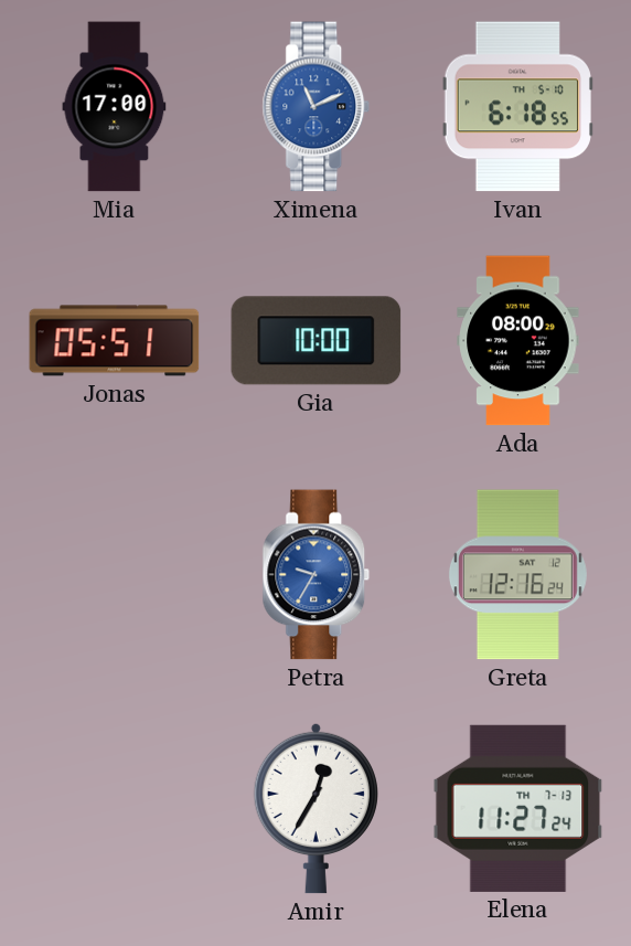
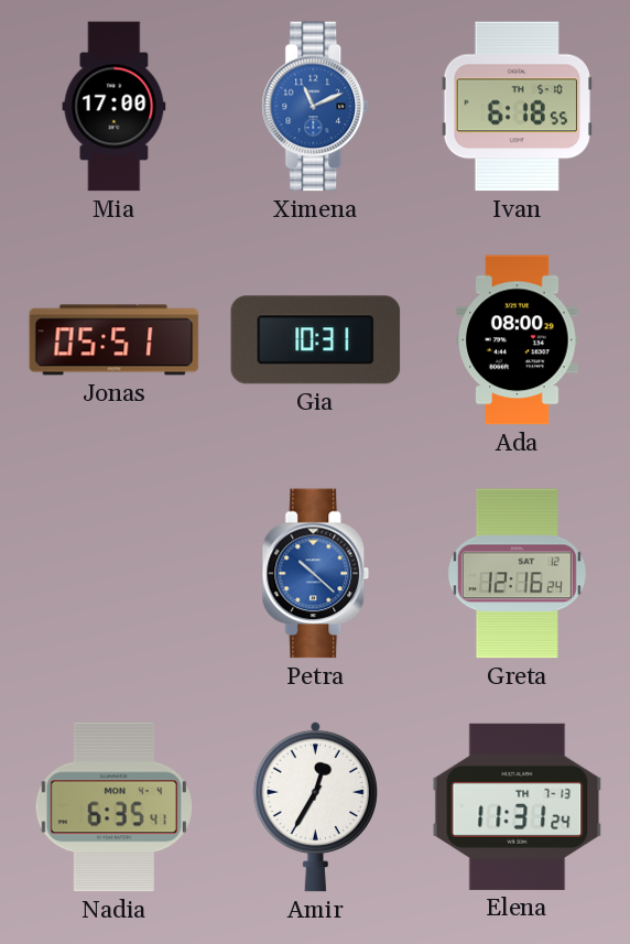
Gia: 10:00 -> 10:31 (316, 340)
Petra: 9:35 -> 10:22 (316, 574)
Nadia: none -> 6:35 (113, 807)
Elena: 11:27 -> 11:31 (518, 806)
